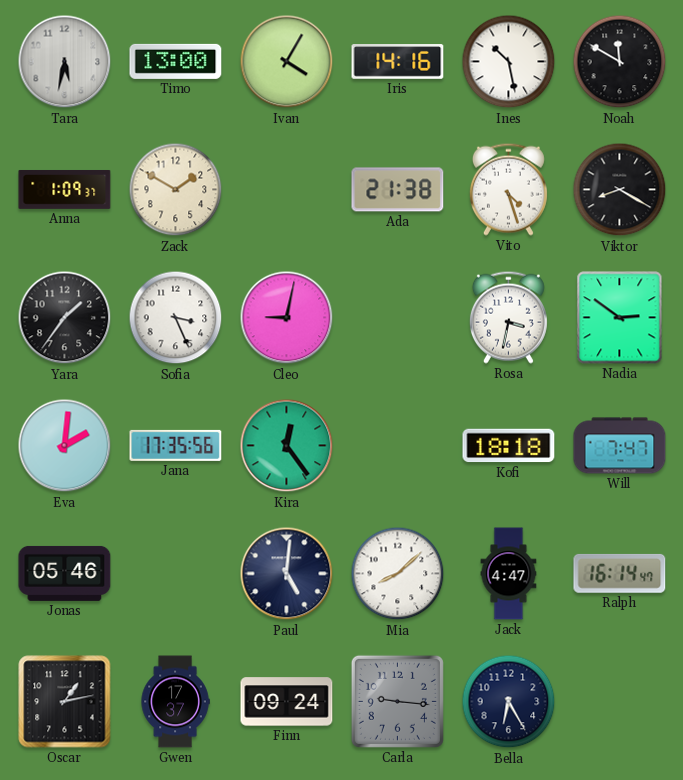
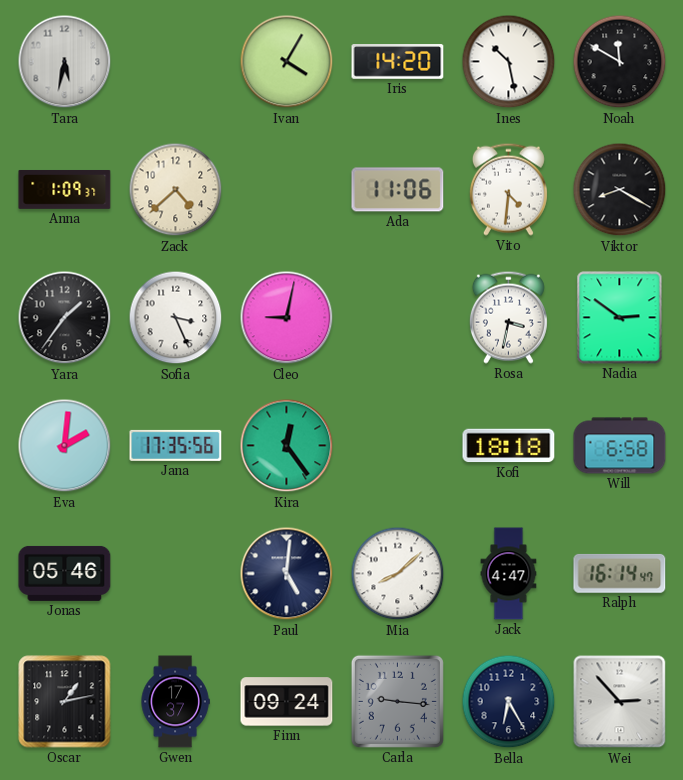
Timo: 13:00 -> none (176, 61)
Iris: 14:16 -> 14:20 (398, 62)
Zack: 1:50 -> 4:38 (176, 190)
Ada: 21:38 -> 11:06 (398, 190)
Vito: 4:27 -> 4:31 (508, 189)
Will: 7:47 -> 6:58 (620, 446)
Wei: none -> 2:53 (620, 702)
